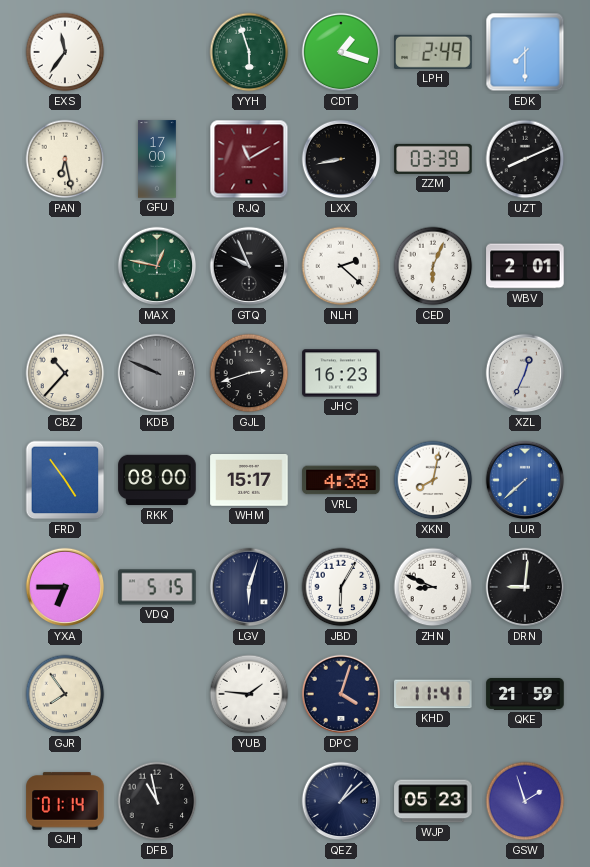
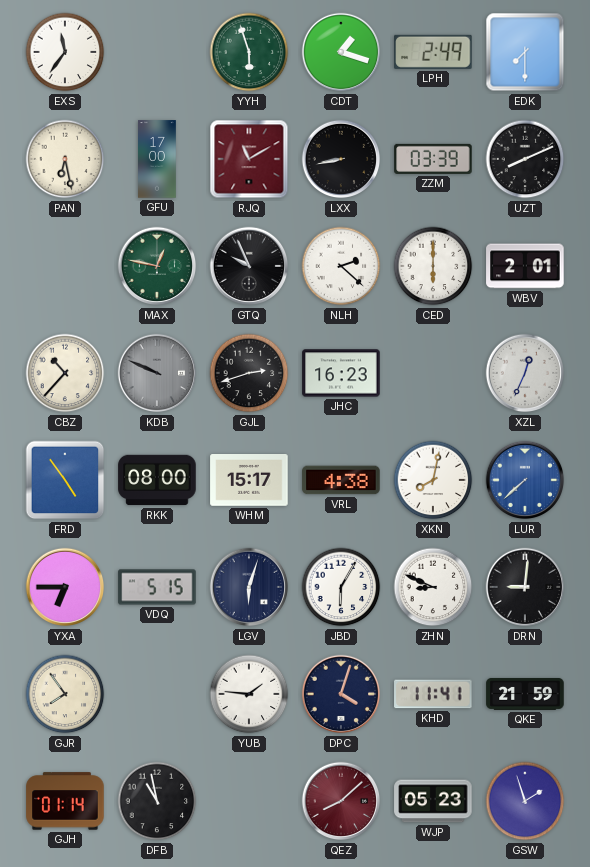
CED: 6:04 -> 6:00 (433, 266)
QEZ: 1:08 -> 8:08 (341, 801)
QEZ dial: navy -> burgundy (341, 801)
